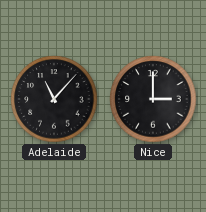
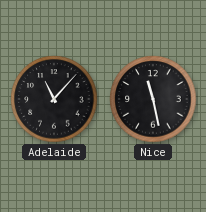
Nice: 3:00 -> 11:28 (153, 99)
